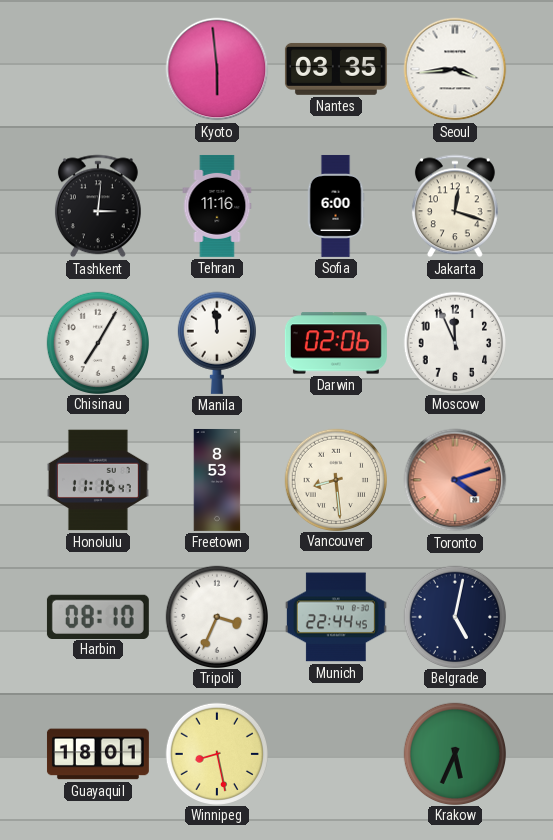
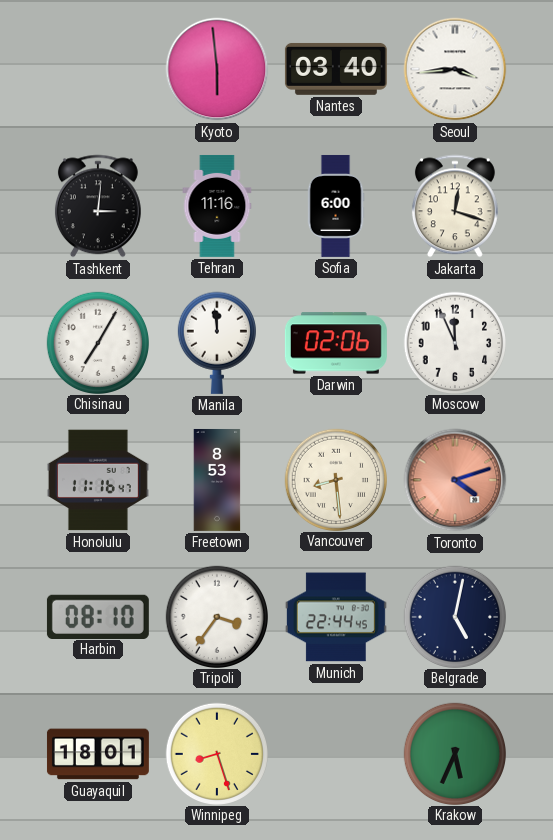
Nantes: 03:35 -> 03:40 (336, 69)
Tripoli: 3:34 -> 3:36 (216, 616)
Winnipeg: 8:28 -> 8:27 (216, 753)
